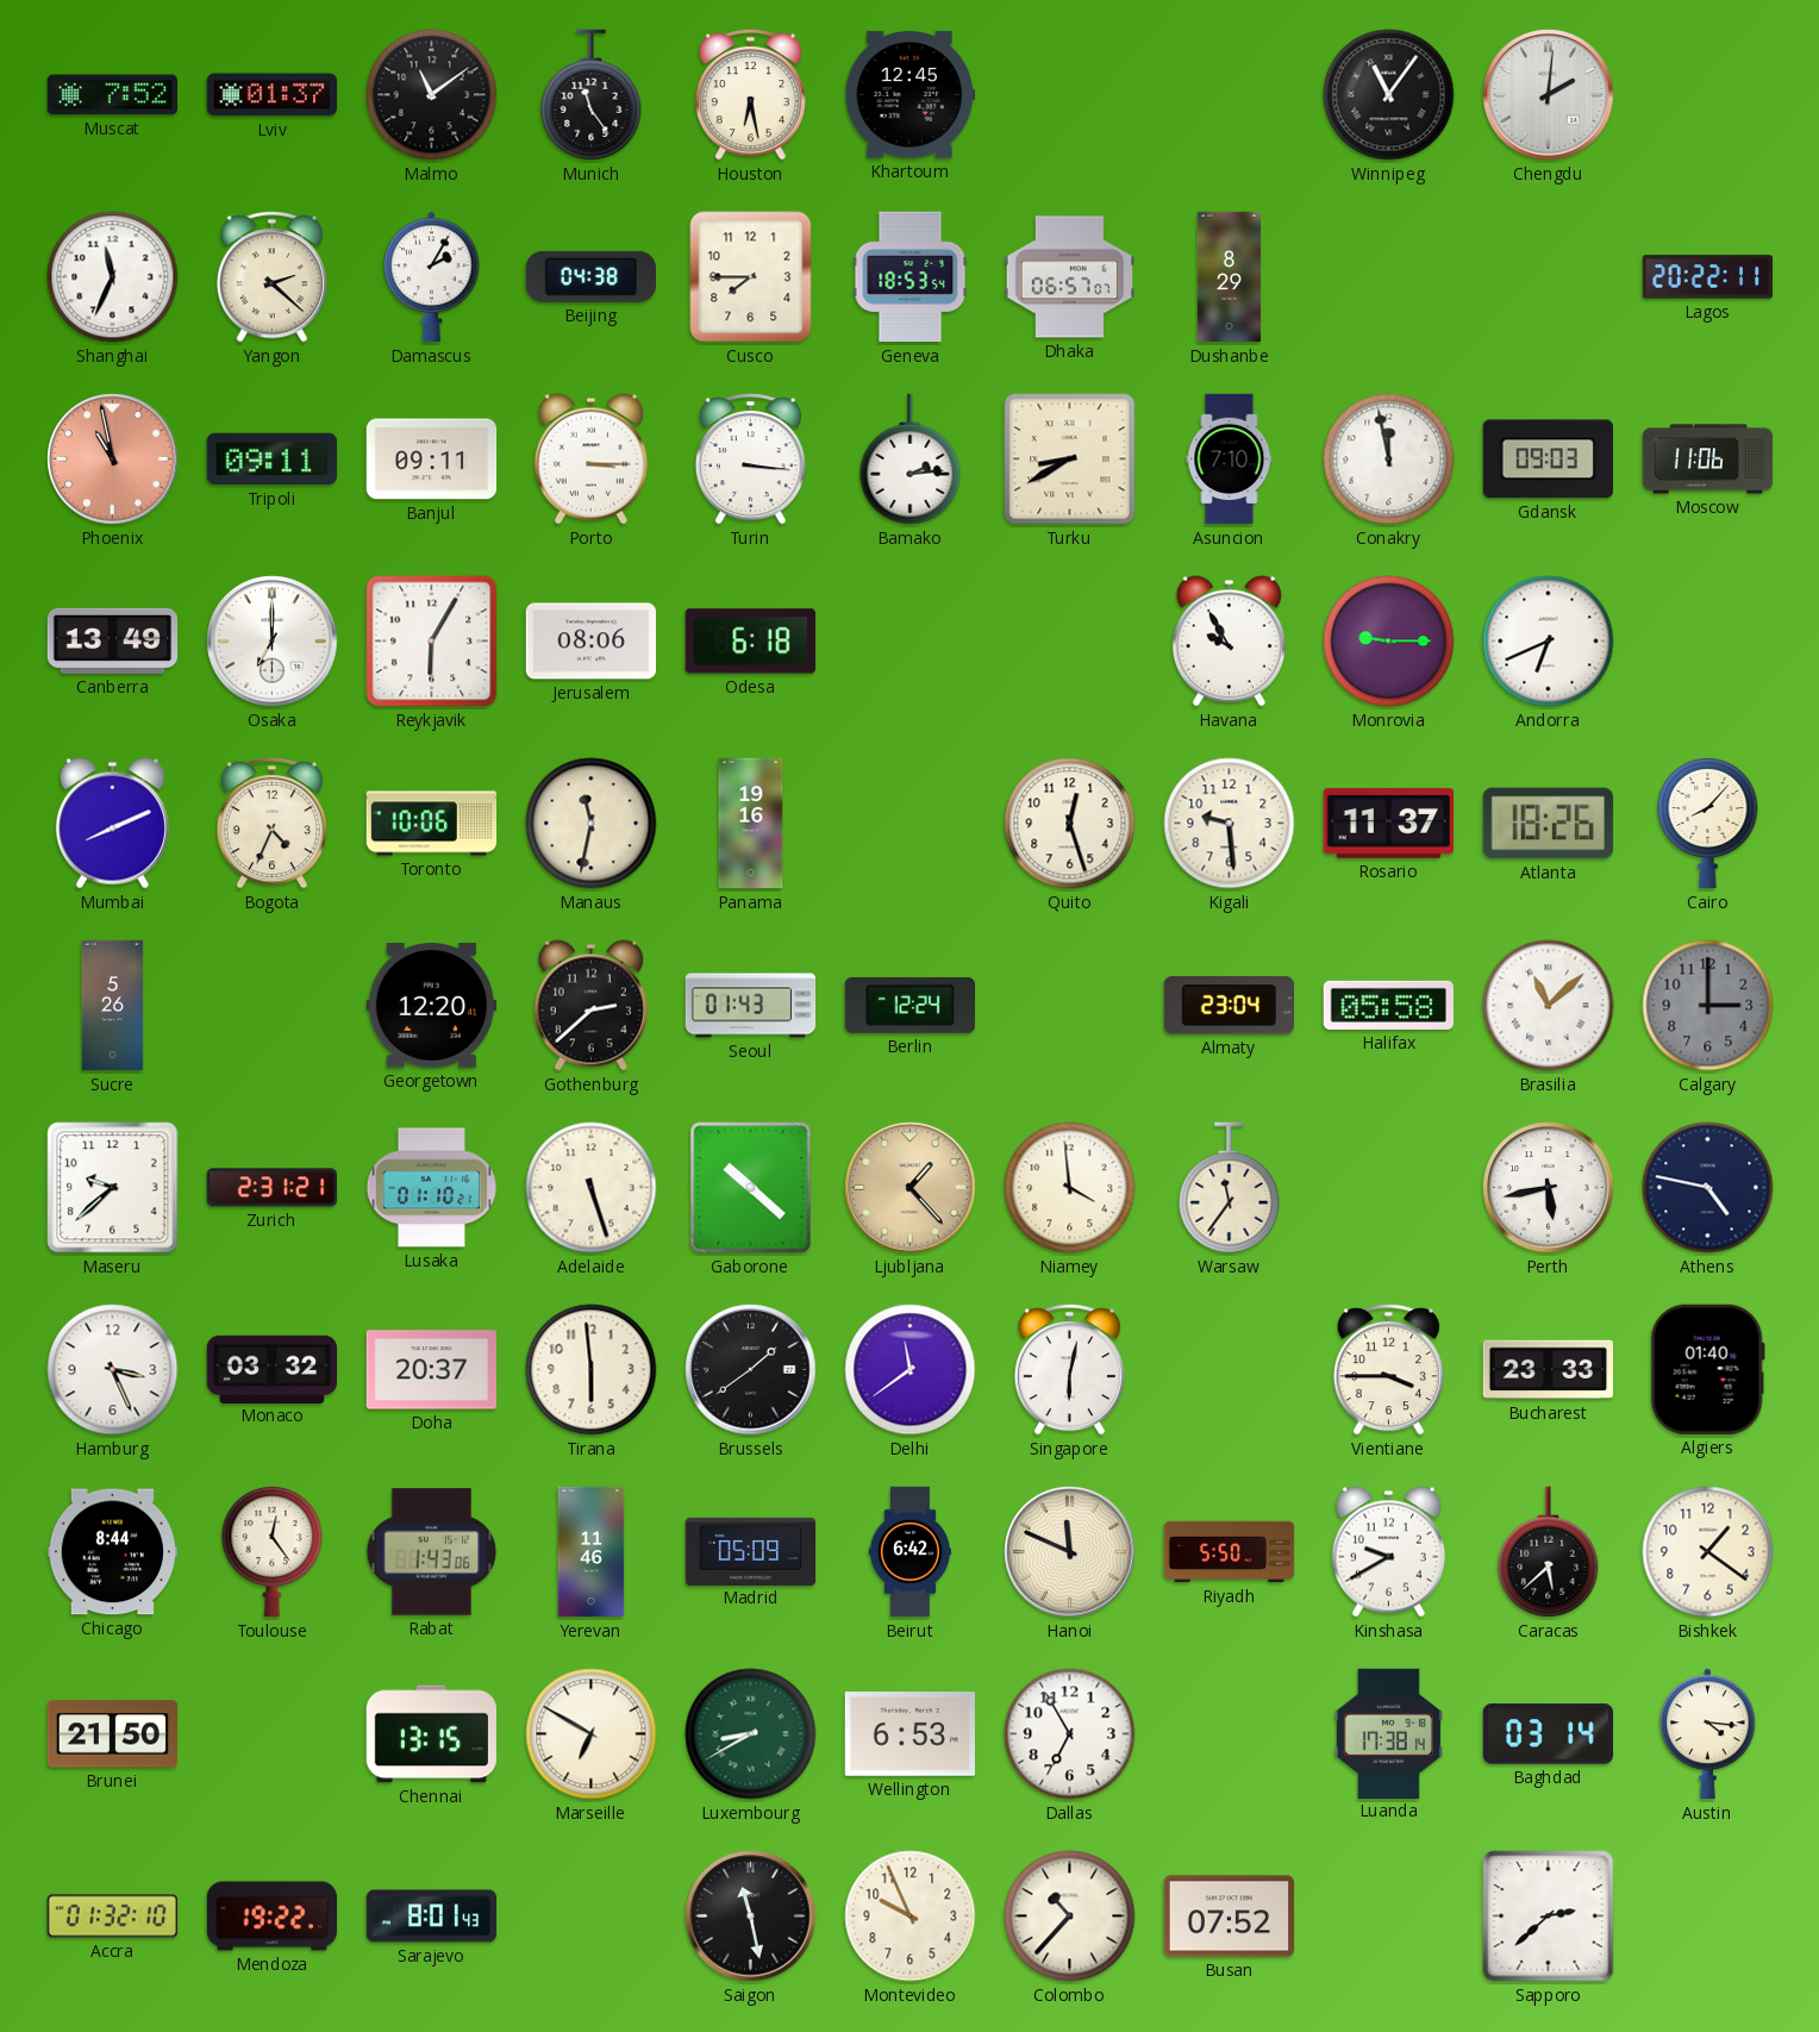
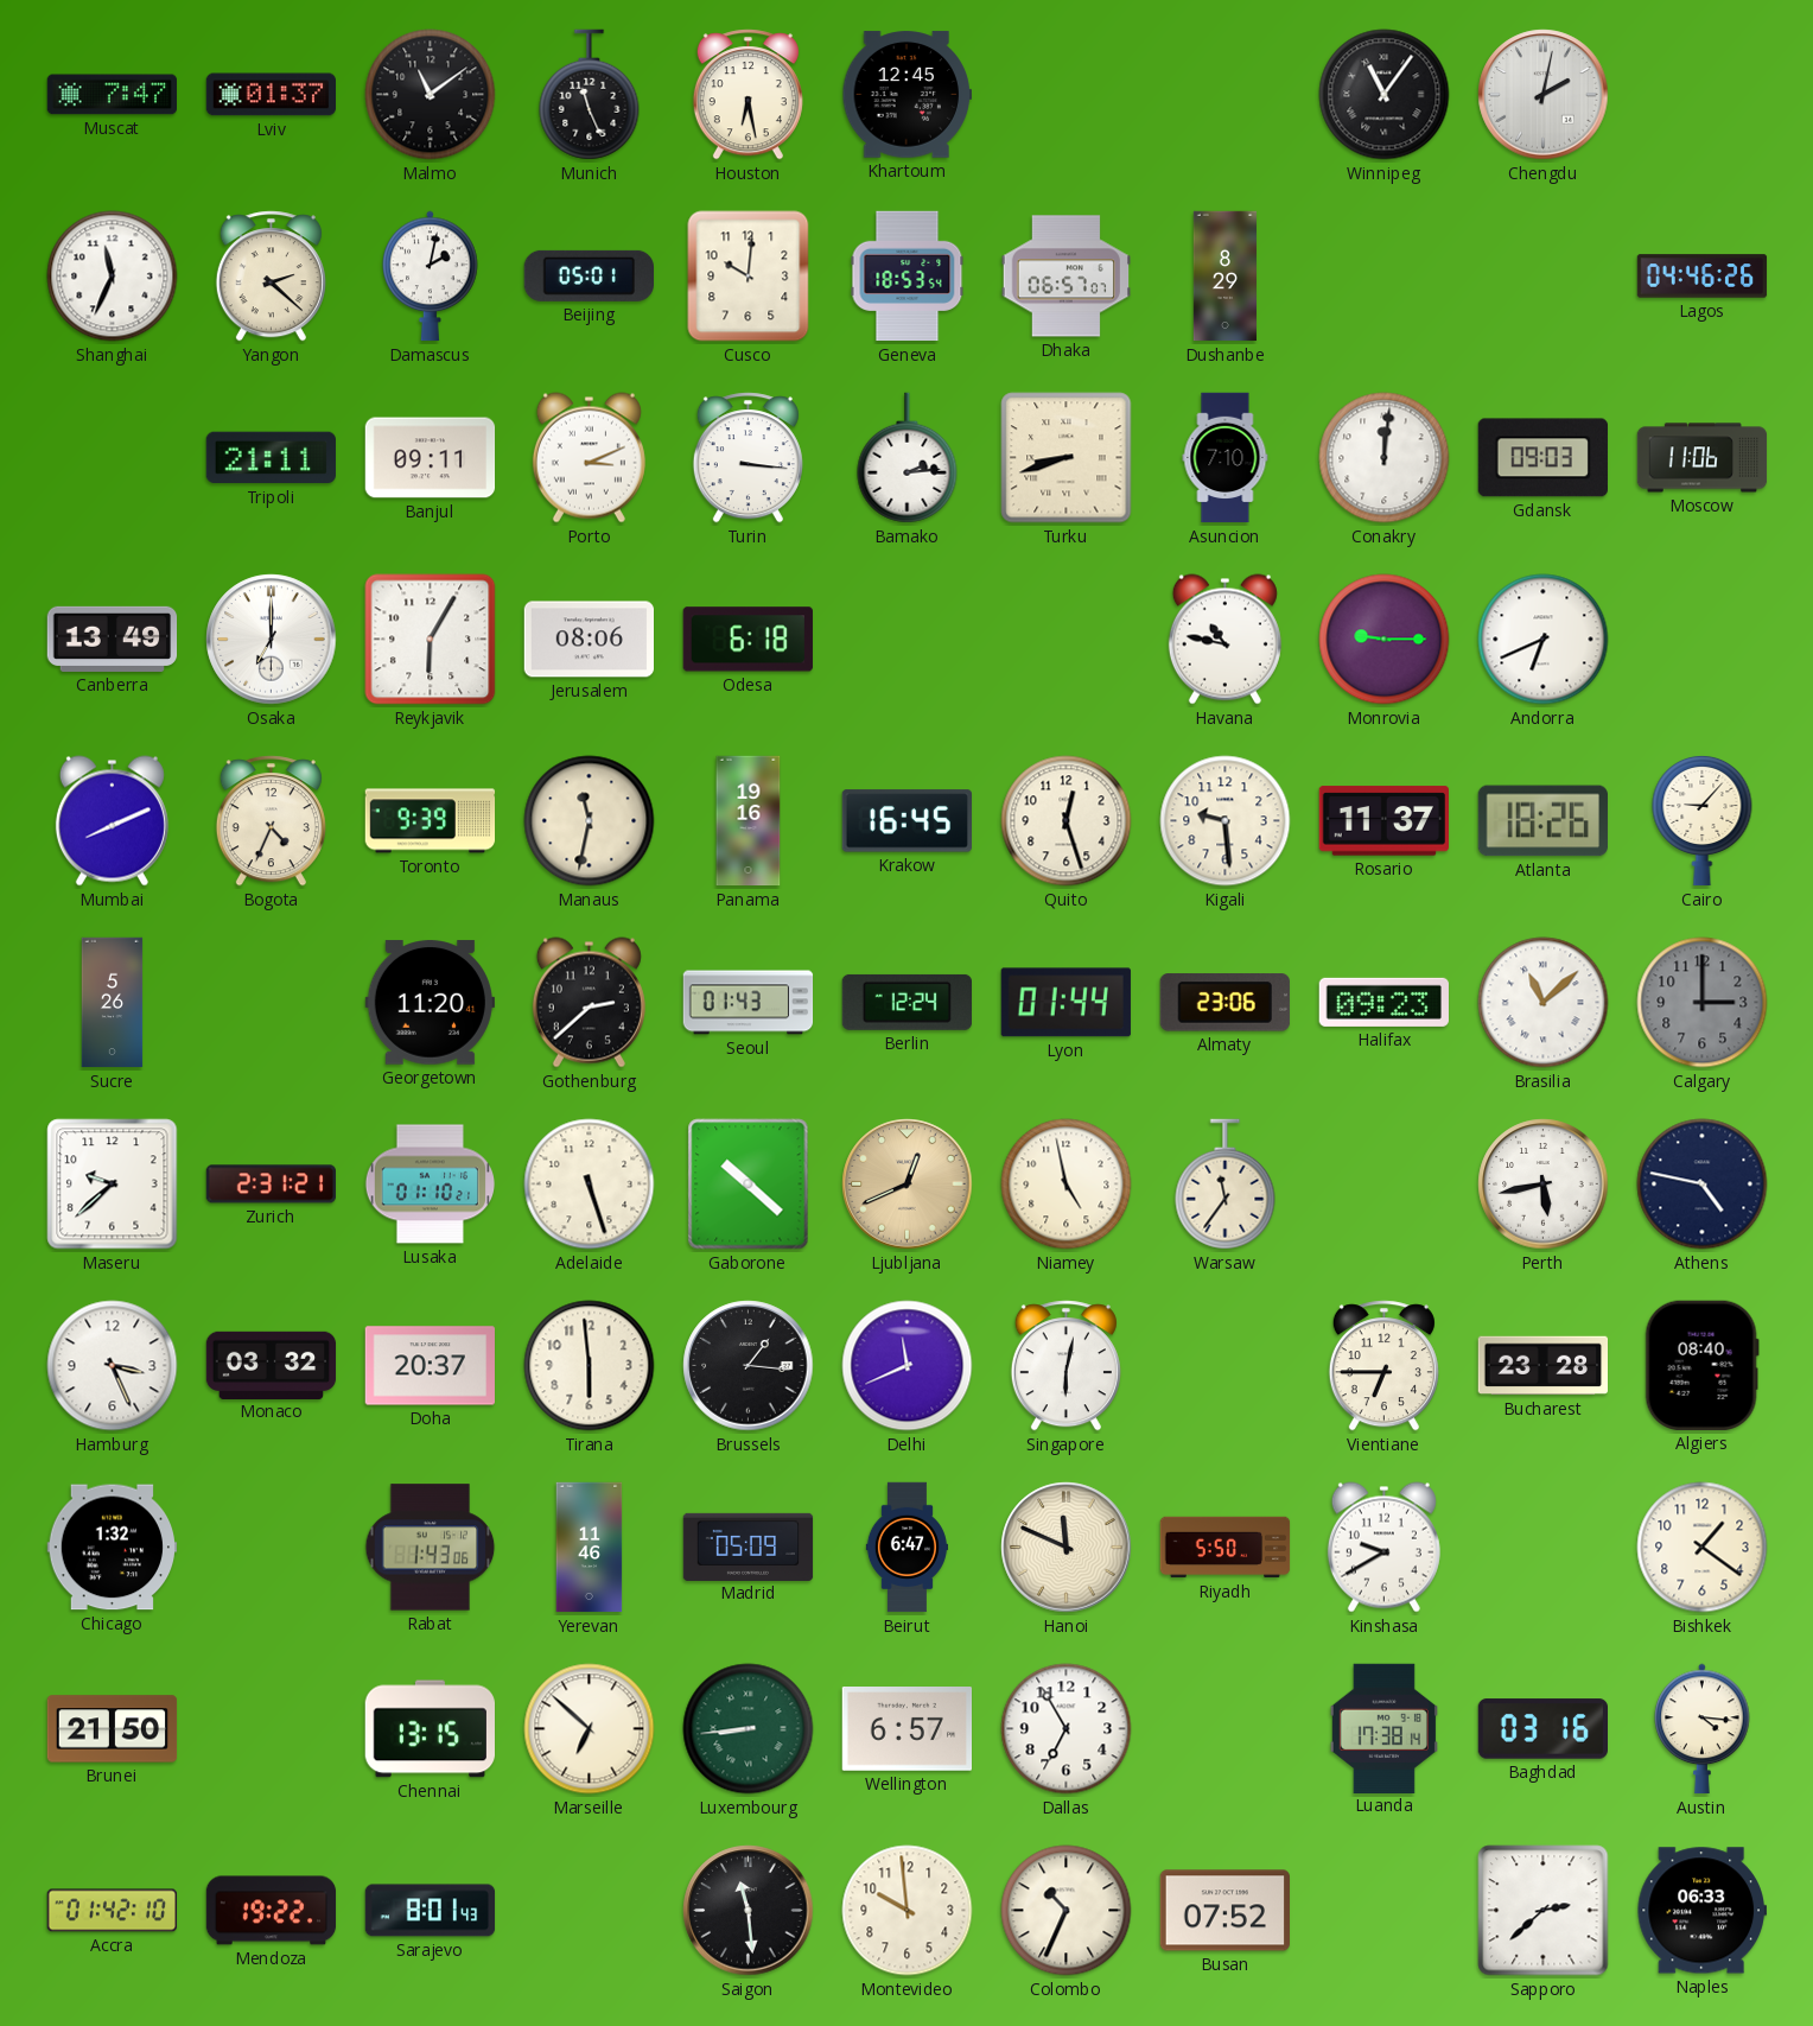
Muscat: 7:52 -> 7:47 (112, 95)
Munich: 11:24 -> 11:26 (590, 95)
Chengdu: 2:01 -> 2:02 (1544, 95)
Damascus: 2:05 -> 2:02 (431, 277)
Beijing: 04:38 -> 05:01 (589, 275)
Cusco: 7:45 -> 10:01 (749, 277)
Lagos: 20:22 -> 04:46 (1703, 277)
Phoenix: 10:58 -> none (113, 459)
Tripoli: 09:11 -> 21:11 (271, 458)
Porto: 3:15 -> 3:11 (589, 458)
Turku: 8:40 -> 8:42 (1067, 458)
Conakry: 11:58 -> 12:01 (1385, 458)
Havana: 9:55 -> 10:47 (1224, 640)
Toronto: 10:06 -> 9:39 (431, 821)
Krakow: none -> 16:45 (906, 821)
Cairo: 8:07 -> 9:07 (1703, 820)
Georgetown: 12:20 -> 11:20 (430, 1003)
Lyon: none -> 01:44 (1065, 1003)
Almaty: 23:04 -> 23:06 (1224, 1003)
Halifax: 05:58 -> 09:23 (1383, 1002)
Ljubljana: 1:23 -> 12:41 (908, 1185)
Niamey: 3:59 -> 4:58 (1067, 1185)
Brussels: 1:39 -> 1:16 (749, 1366)
Delhi: 11:39 -> 11:41 (908, 1366)
Vientiane: 3:45 -> 6:45 (1383, 1366)
Bucharest: 23:33 -> 23:28 (1542, 1366)
Algiers: 01:40 -> 08:40 (1701, 1365)
Chicago: 8:44 -> 1:32 (113, 1548)
Toulouse: 12:24 -> none (273, 1551)
Beirut: 6:42 -> 6:47 (906, 1548)
Caracas: 5:38 -> none (1549, 1552)
Marseille: 6:50 -> 6:52 (590, 1729)
Luxembourg: 8:40 -> 8:44 (749, 1729)
Wellington: 6:53 -> 6:57 (906, 1729)
Baghdad: 03:14 -> 03:16 (1544, 1729)
Accra: 01:32 -> 01:42 (113, 1911)
Saigon: 11:28 -> 11:29 (749, 1911)
Montevideo: 9:56 -> 9:59 (908, 1911)
Colombo: 10:37 -> 10:34 (1067, 1911)
Naples: none -> 06:33 (1701, 1911)
